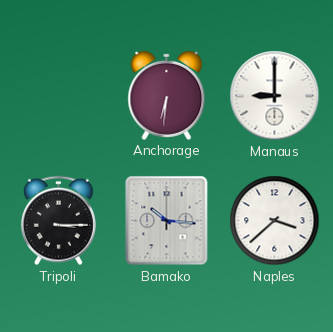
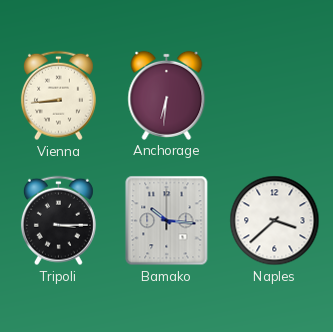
Vienna: none -> 8:44 (58, 96)
Manaus: 9:00 -> none (275, 96)
